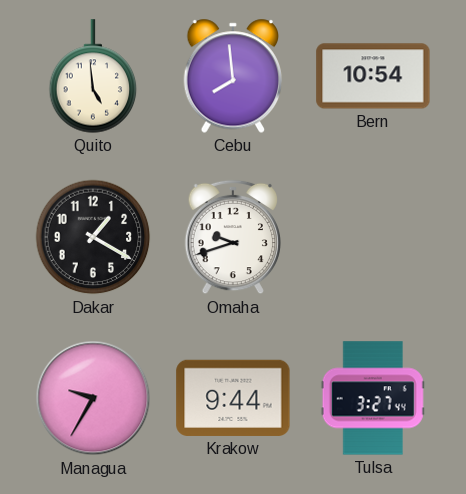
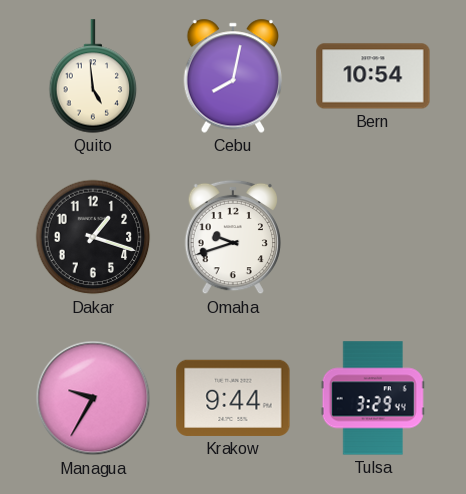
Cebu: 7:59 -> 8:02 (233, 76)
Dakar: 1:20 -> 1:18 (93, 237)
Tulsa: 3:27 -> 3:29 (373, 398)
